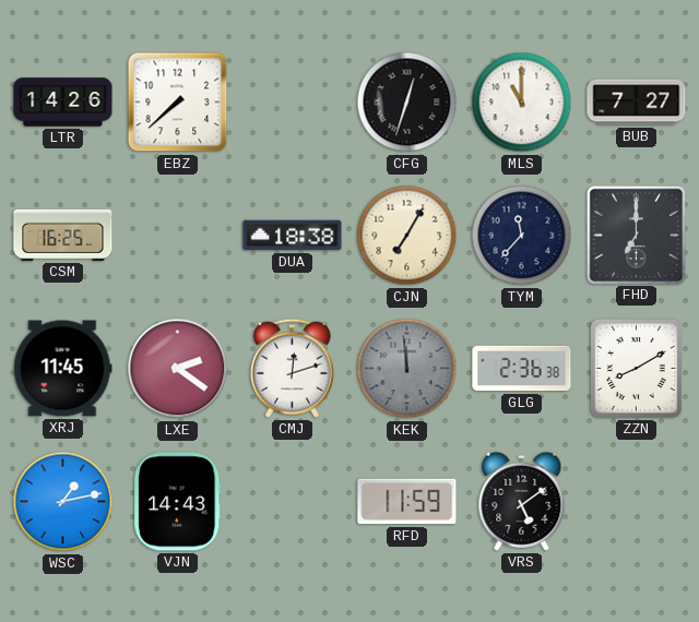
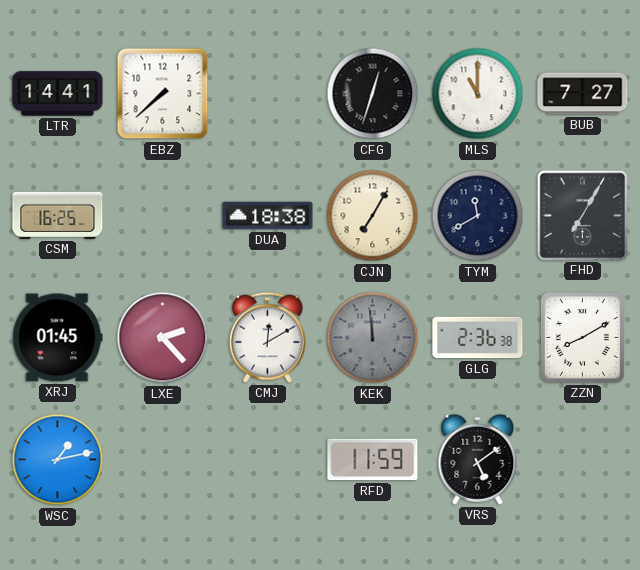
LTR: 14:26 -> 14:41 (58, 94)
TYM: 11:37 -> 11:40 (478, 216)
FHD: 7:00 -> 7:05 (582, 215)
XRJ: 11:45 -> 01:45 (58, 338)
LXE: 2:21 -> 2:23 (163, 338)
CMJ: 12:12 -> 12:10 (267, 337)
VJN: 14:43 -> none (178, 502)
